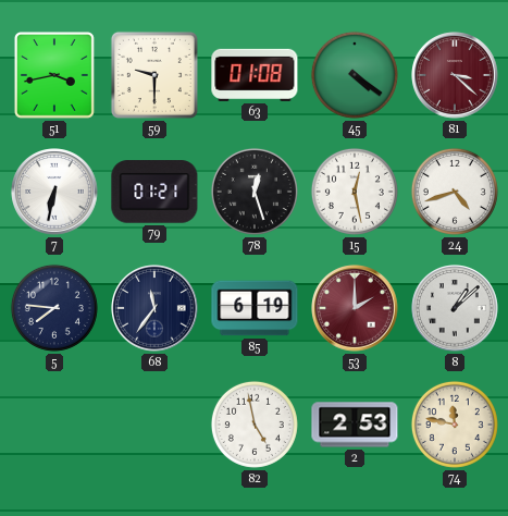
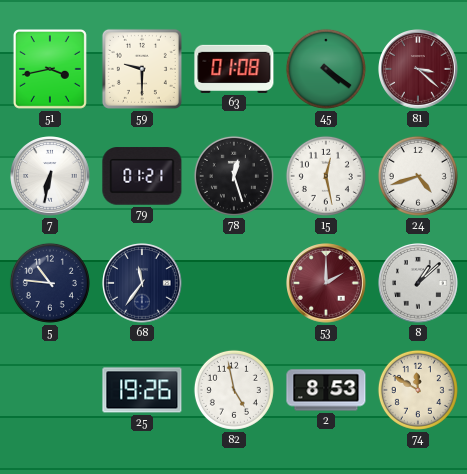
5: 7:46 -> 10:46 (50, 283)
85: 6:19 -> none (255, 308)
25: none -> 19:26 (142, 390)
2: 2:53 -> 8:53 (326, 390)
74: 11:47 -> 11:50 (418, 390)
